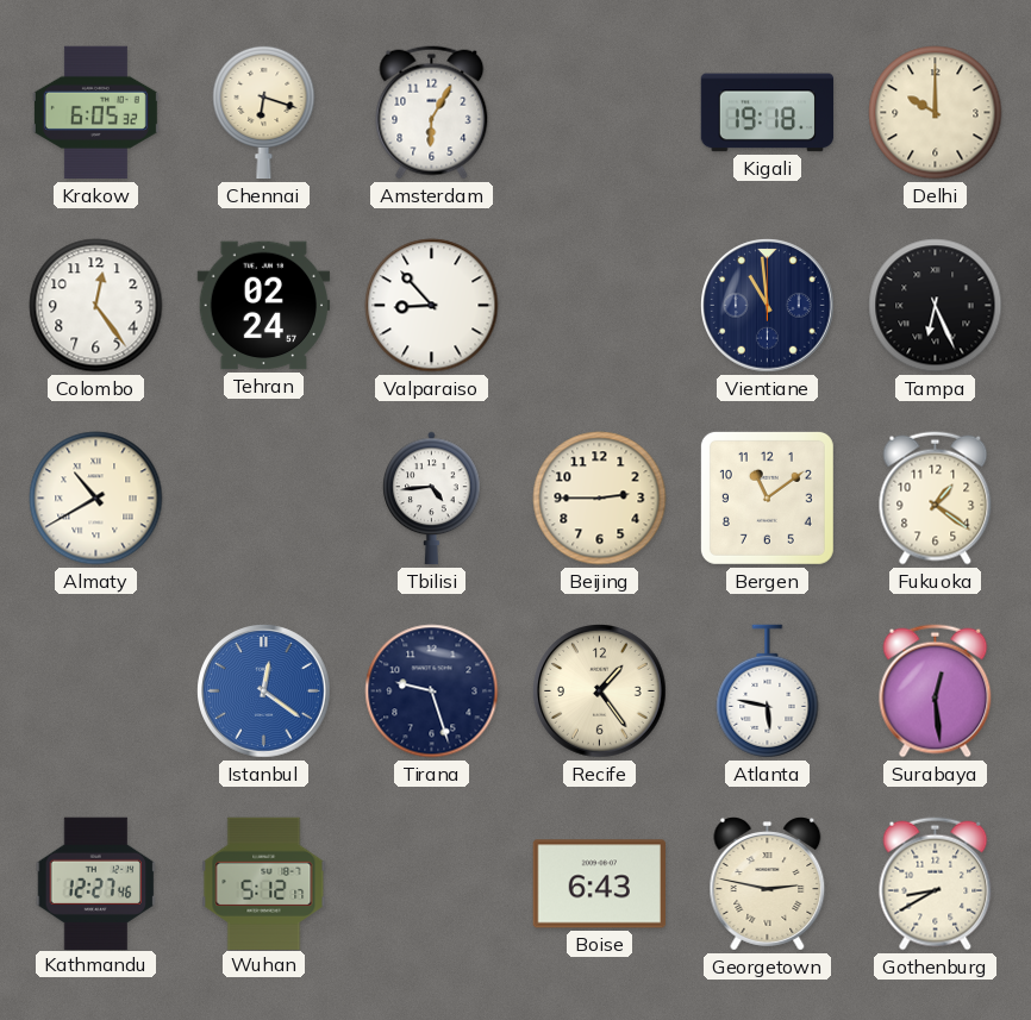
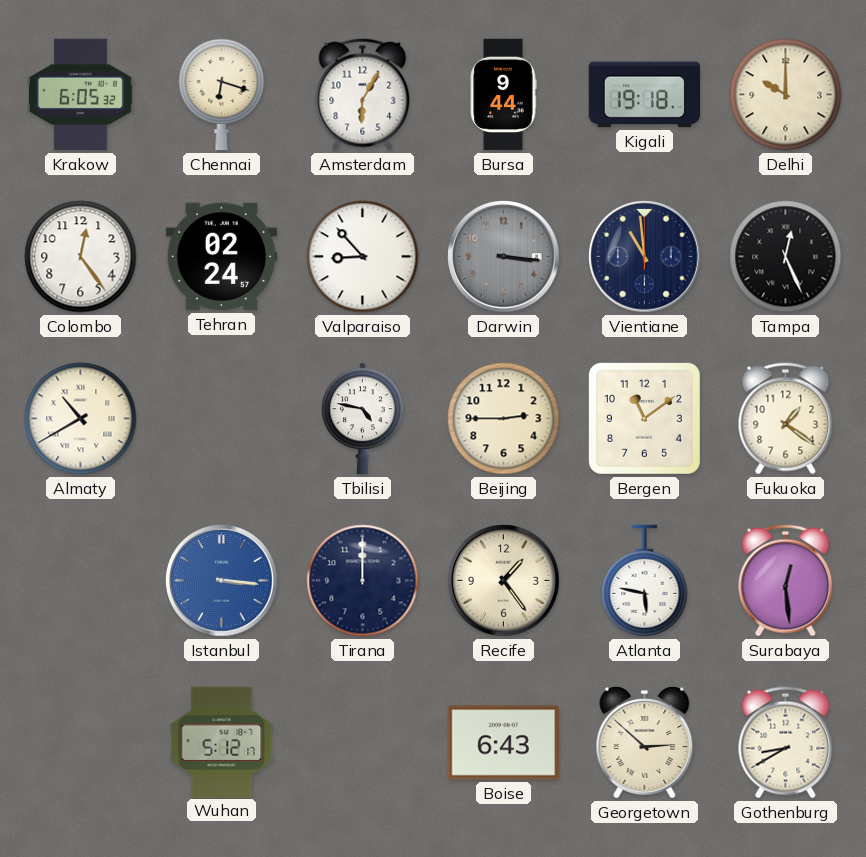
Bursa: none -> 9:44 (503, 95)
Darwin: none -> 3:16 (504, 257)
Tampa: 6:26 -> 12:26 (786, 257)
Tbilisi: 4:44 -> 4:47 (363, 419)
Istanbul: 12:21 -> 3:16 (222, 581)
Tirana: 9:27 -> 12:00 (363, 581)
Kathmandu: 12:27 -> none (96, 883)
Georgetown: 2:47 -> 2:52 (645, 743)
